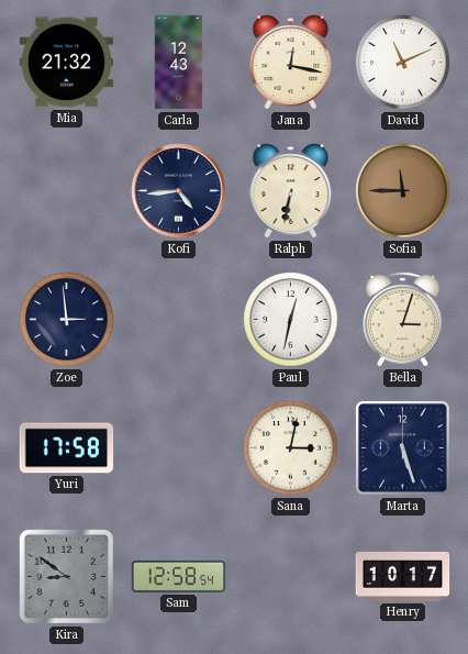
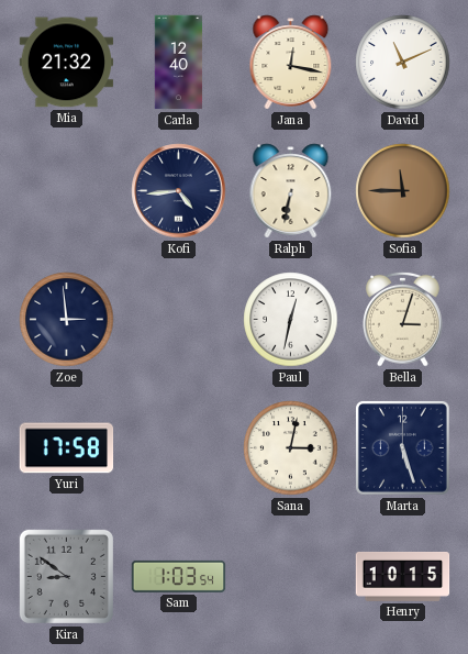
Carla: 12:43 -> 12:40 (179, 63)
Sam: 12:58 -> 1:03 (179, 576)
Henry: 10:17 -> 10:15 (403, 576)
